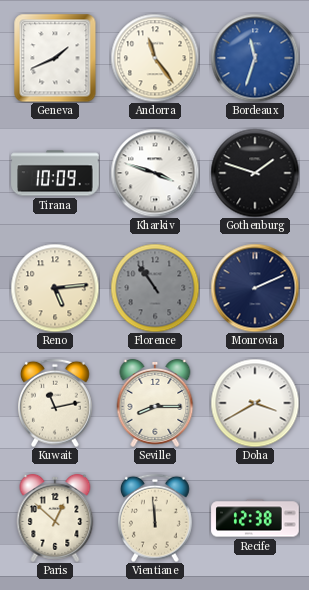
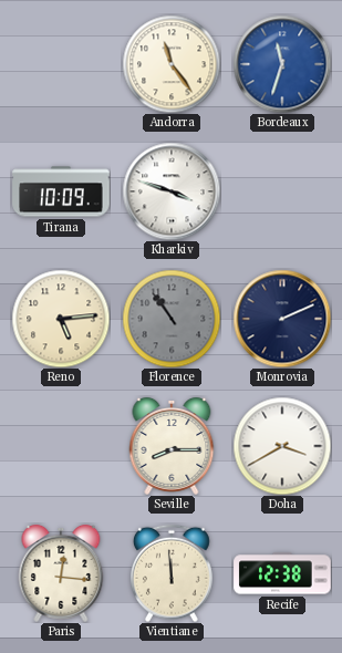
Geneva: 1:41 -> none (55, 58)
Gothenburg: 1:48 -> none (255, 173)
Kuwait: 11:13 -> none (56, 403)
Paris: 12:52 -> 12:16 (61, 573)
